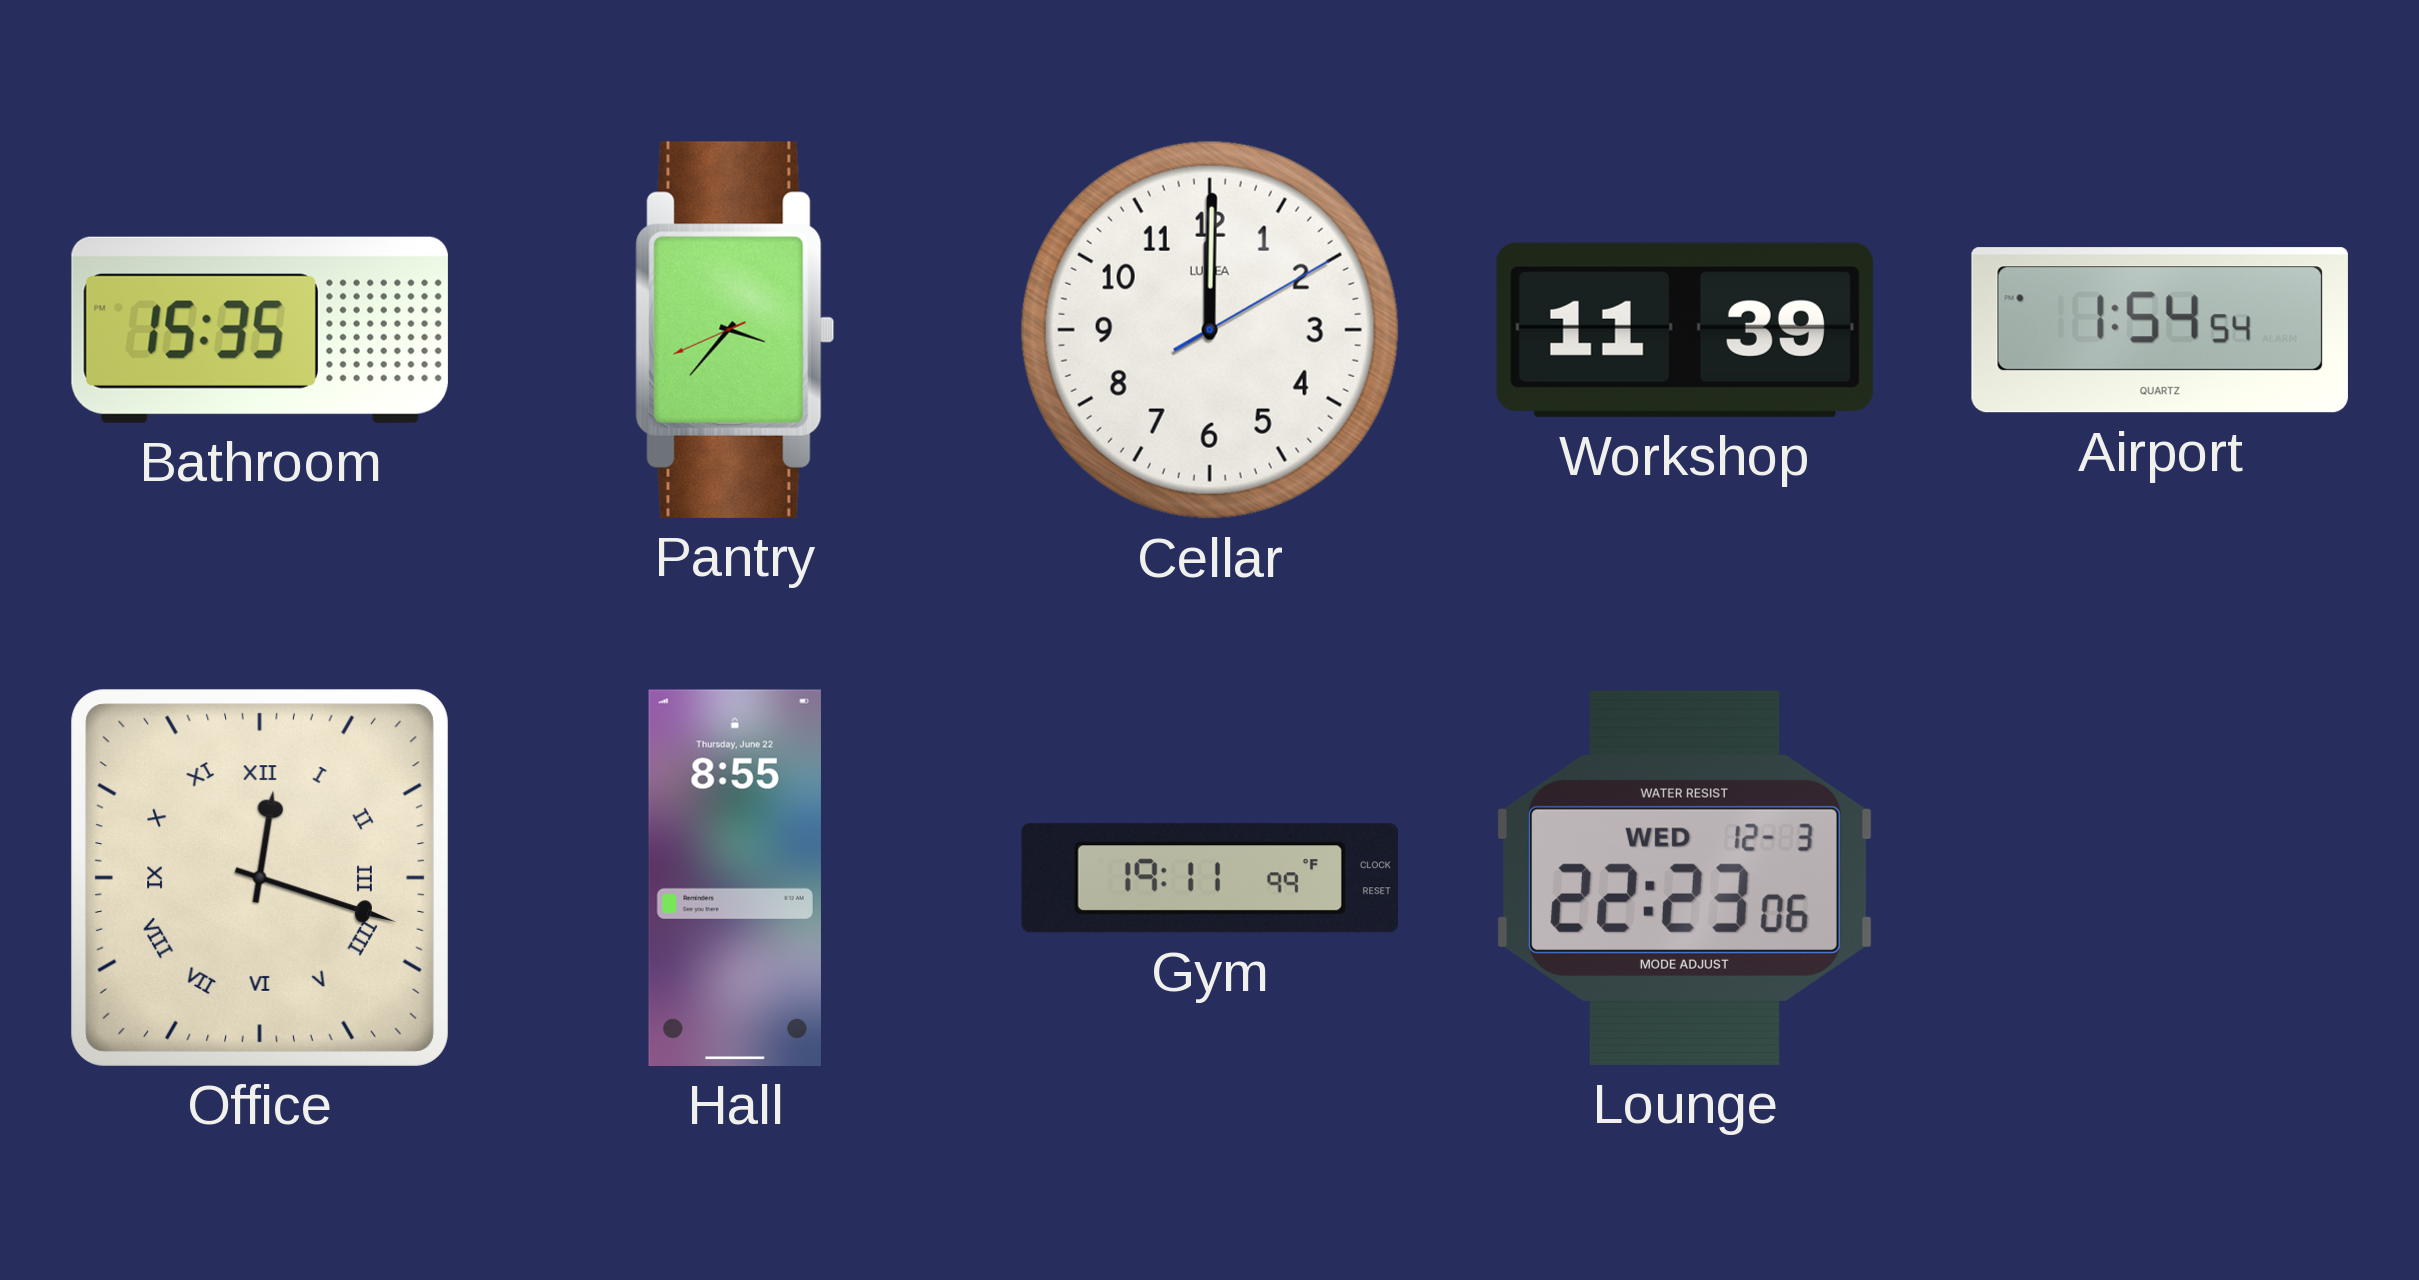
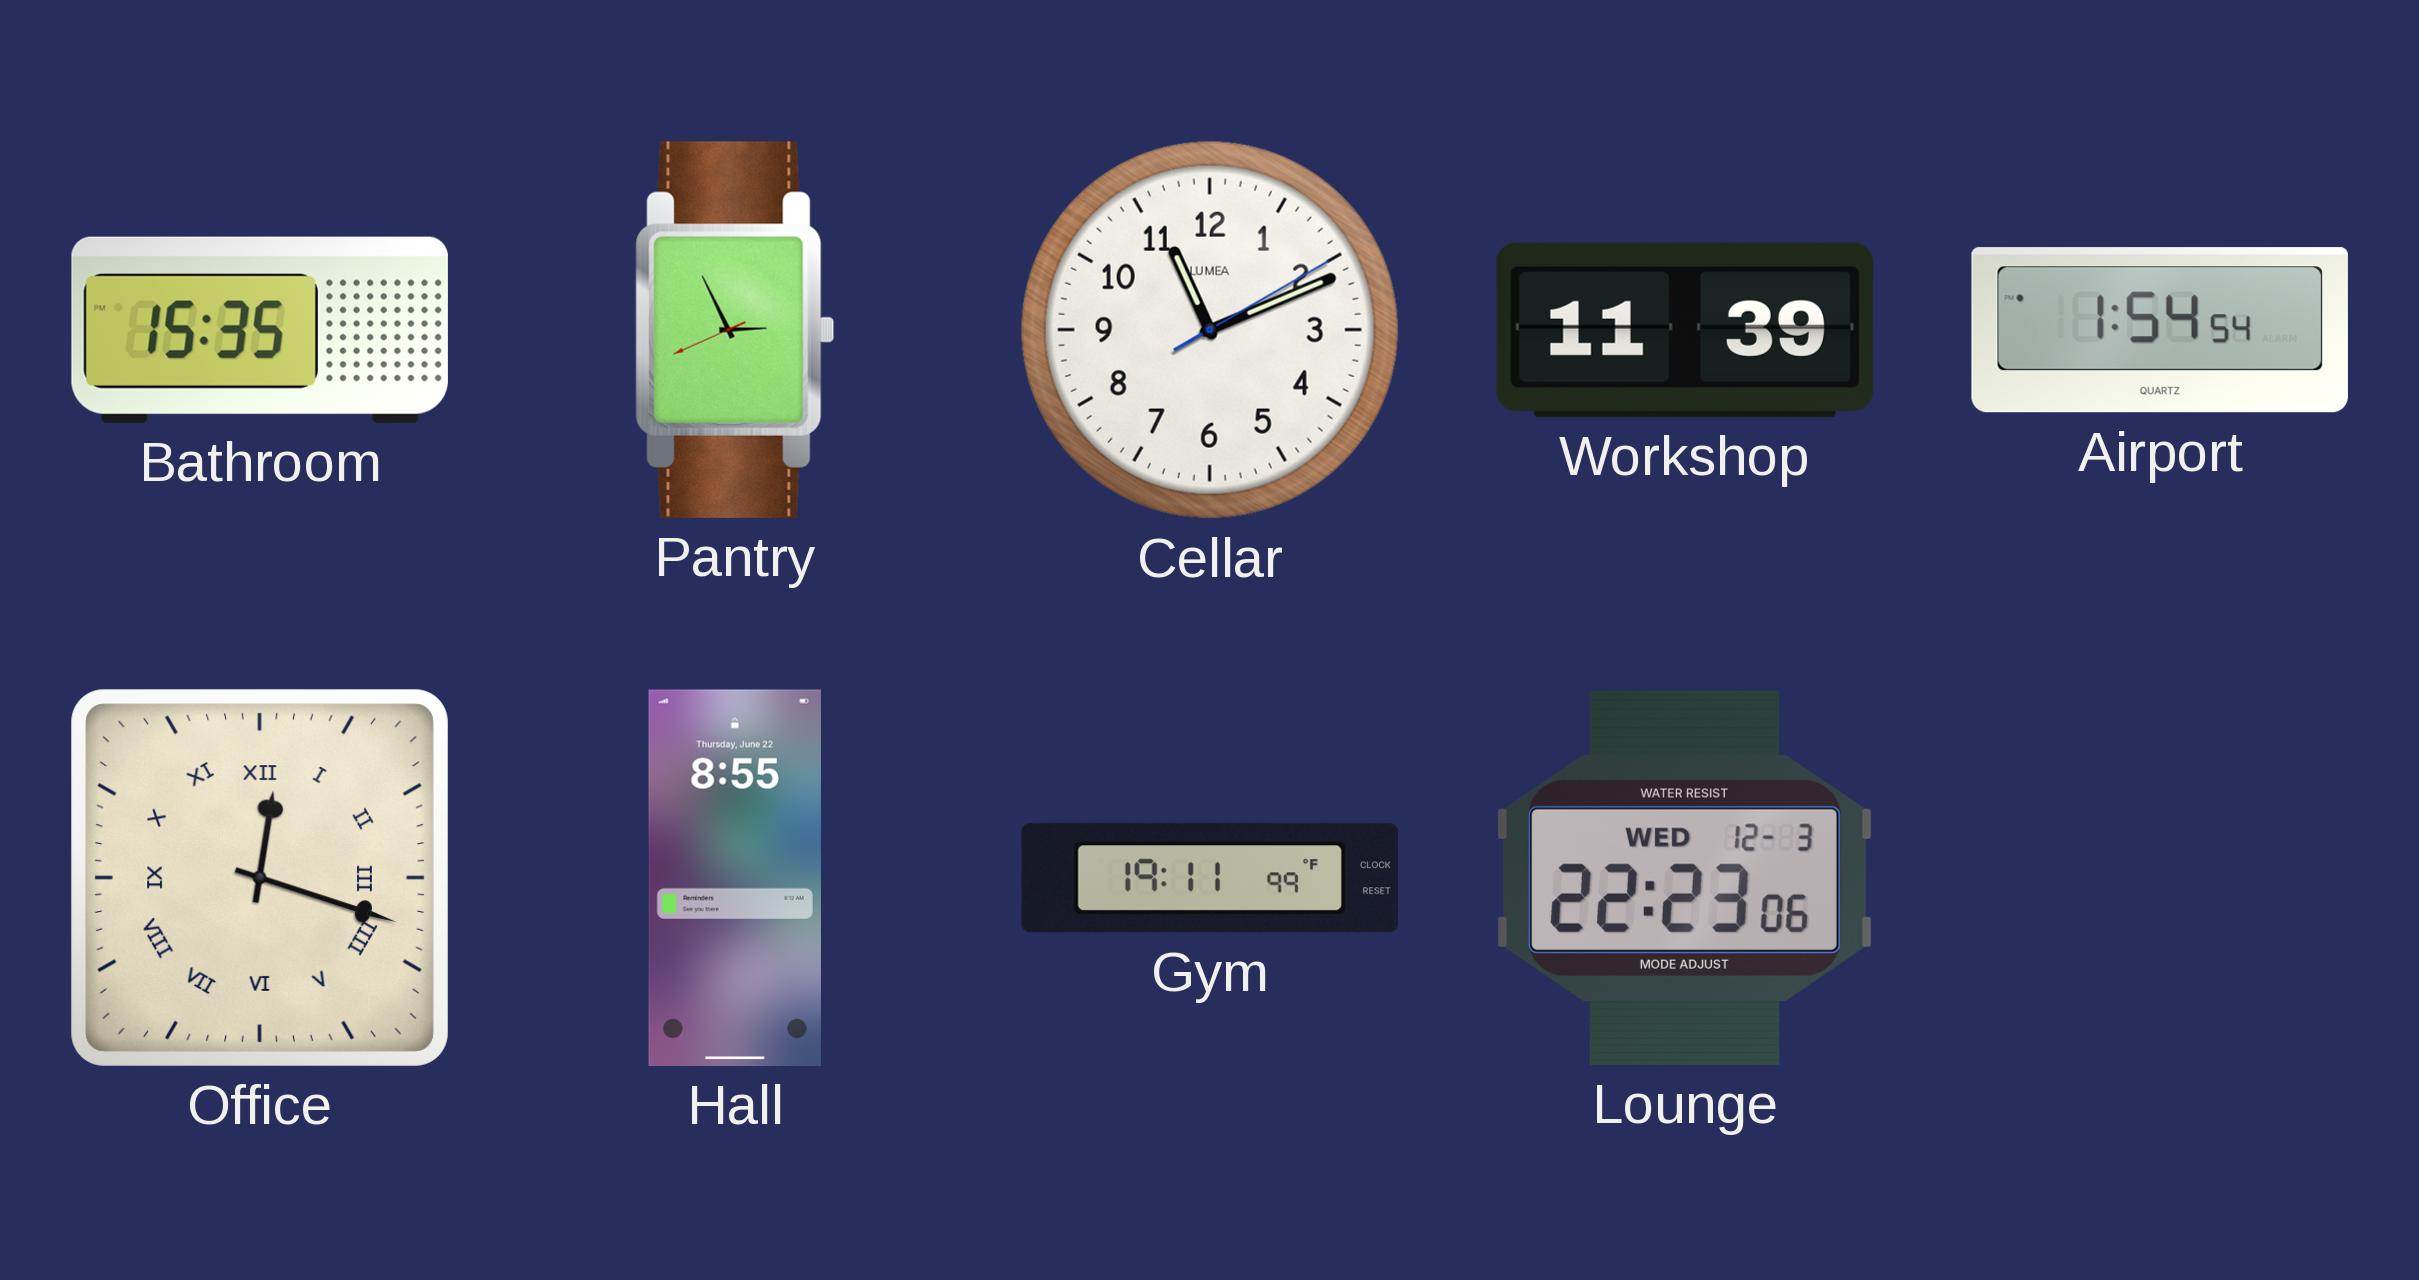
Pantry: 3:36 -> 2:55 (735, 330)
Cellar: 12:00 -> 11:11 (1210, 330)
